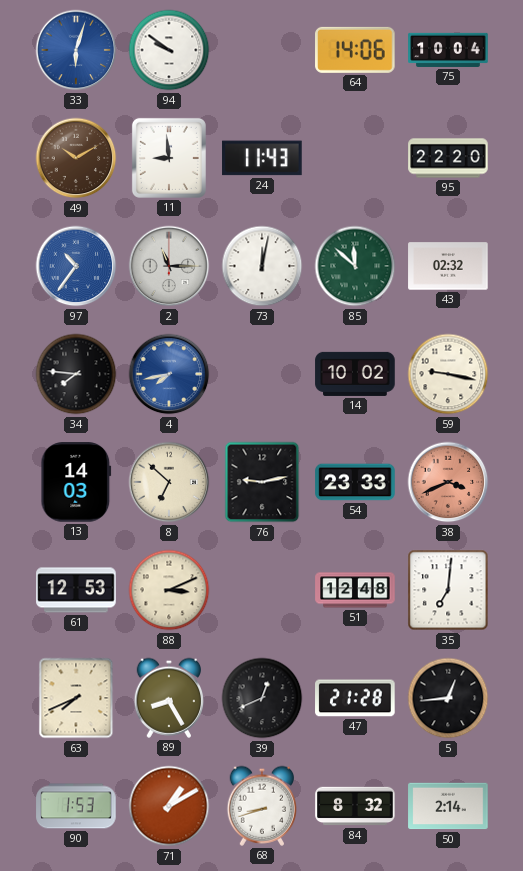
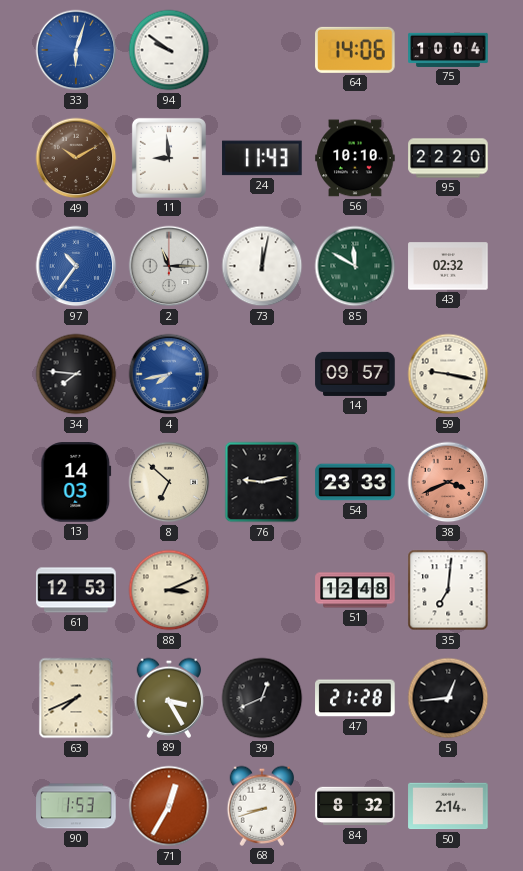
56: none -> 10:10 (355, 158)
85: 11:52 -> 11:50 (355, 266)
14: 10:02 -> 09:57 (355, 374)
89: 8:25 -> 3:25 (168, 698)
71: 1:10 -> 12:35 (169, 806)
